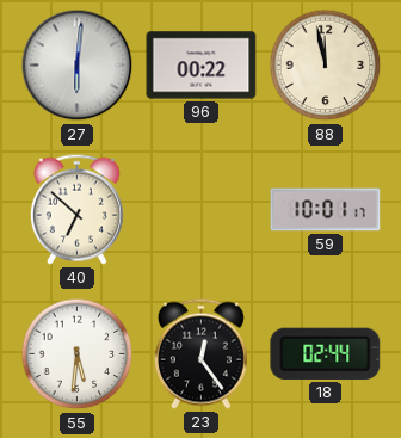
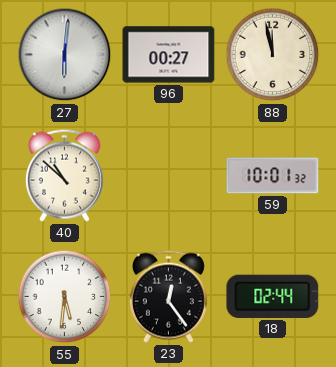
96: 00:22 -> 00:27 (169, 55)
40: 6:52 -> 10:52 (64, 175)
59: 10:01:17 -> 10:01:32 (273, 176)
